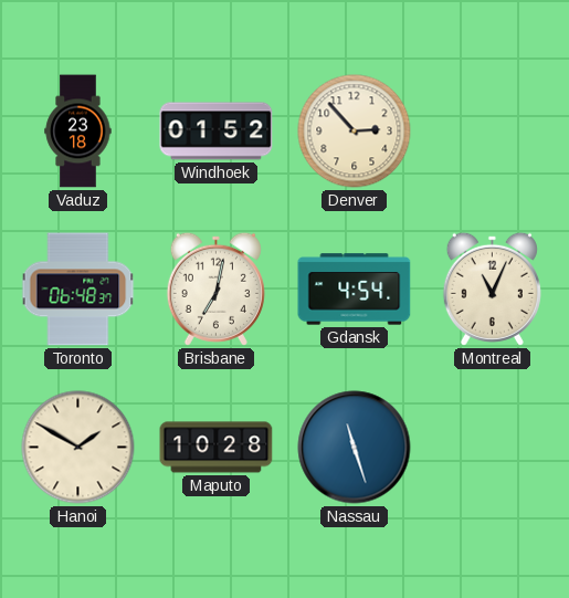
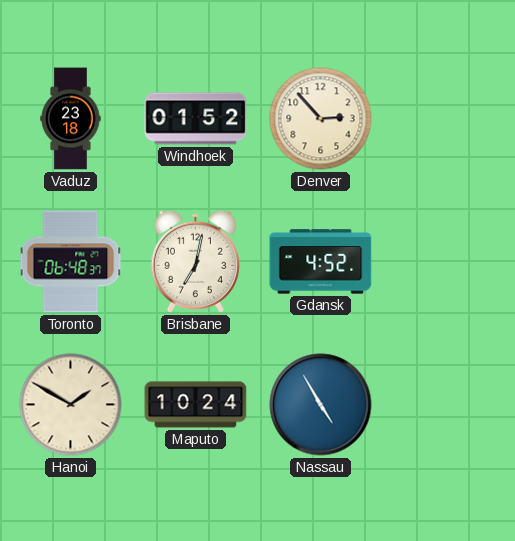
Gdansk: 4:54 -> 4:52 (321, 262)
Montreal: 11:04 -> none (492, 288)
Maputo: 10:28 -> 10:24 (196, 405)
Nassau: 11:27 -> 4:55 (321, 405)
